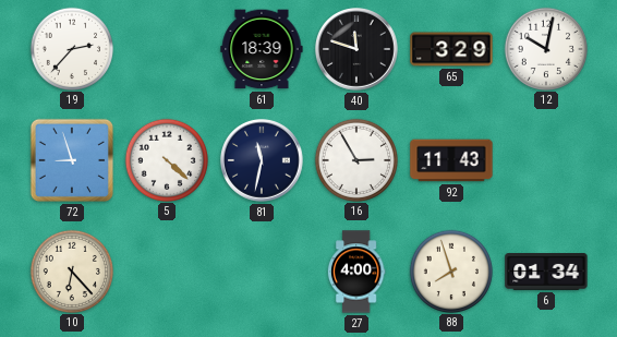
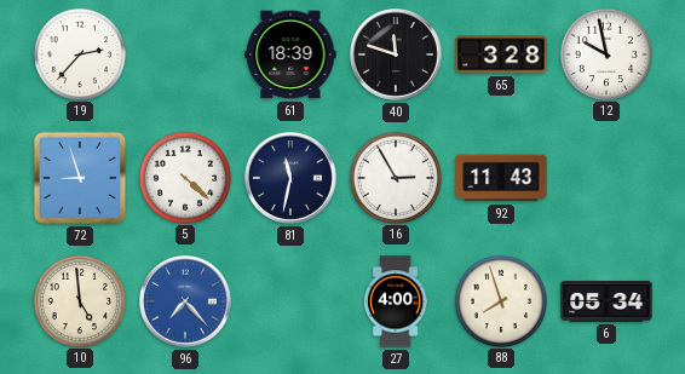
65: 3:29 -> 3:28 (501, 54)
12: 10:02 -> 9:58 (605, 53)
10: 6:23 -> 4:59 (79, 300)
96: none -> 7:23 (186, 303)
6: 01:34 -> 05:34 (606, 303)
